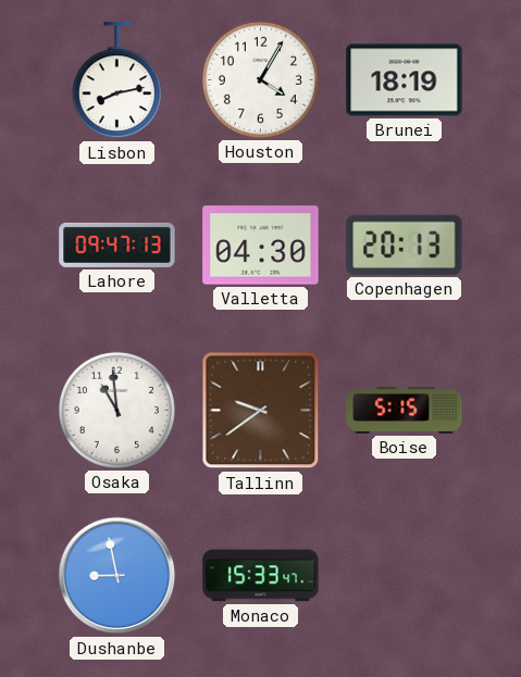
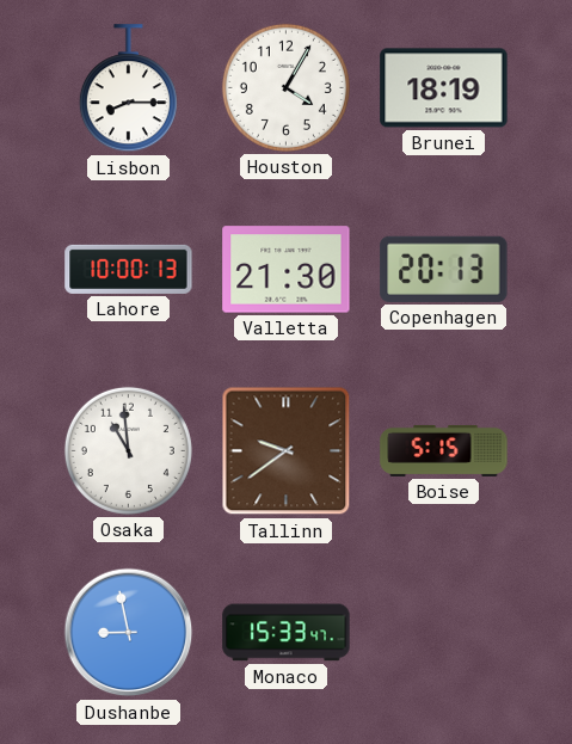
Lisbon: 8:13 -> 8:15 (128, 88)
Lahore: 09:47 -> 10:00 (129, 269)
Valletta: 04:30 -> 21:30 (287, 270)
